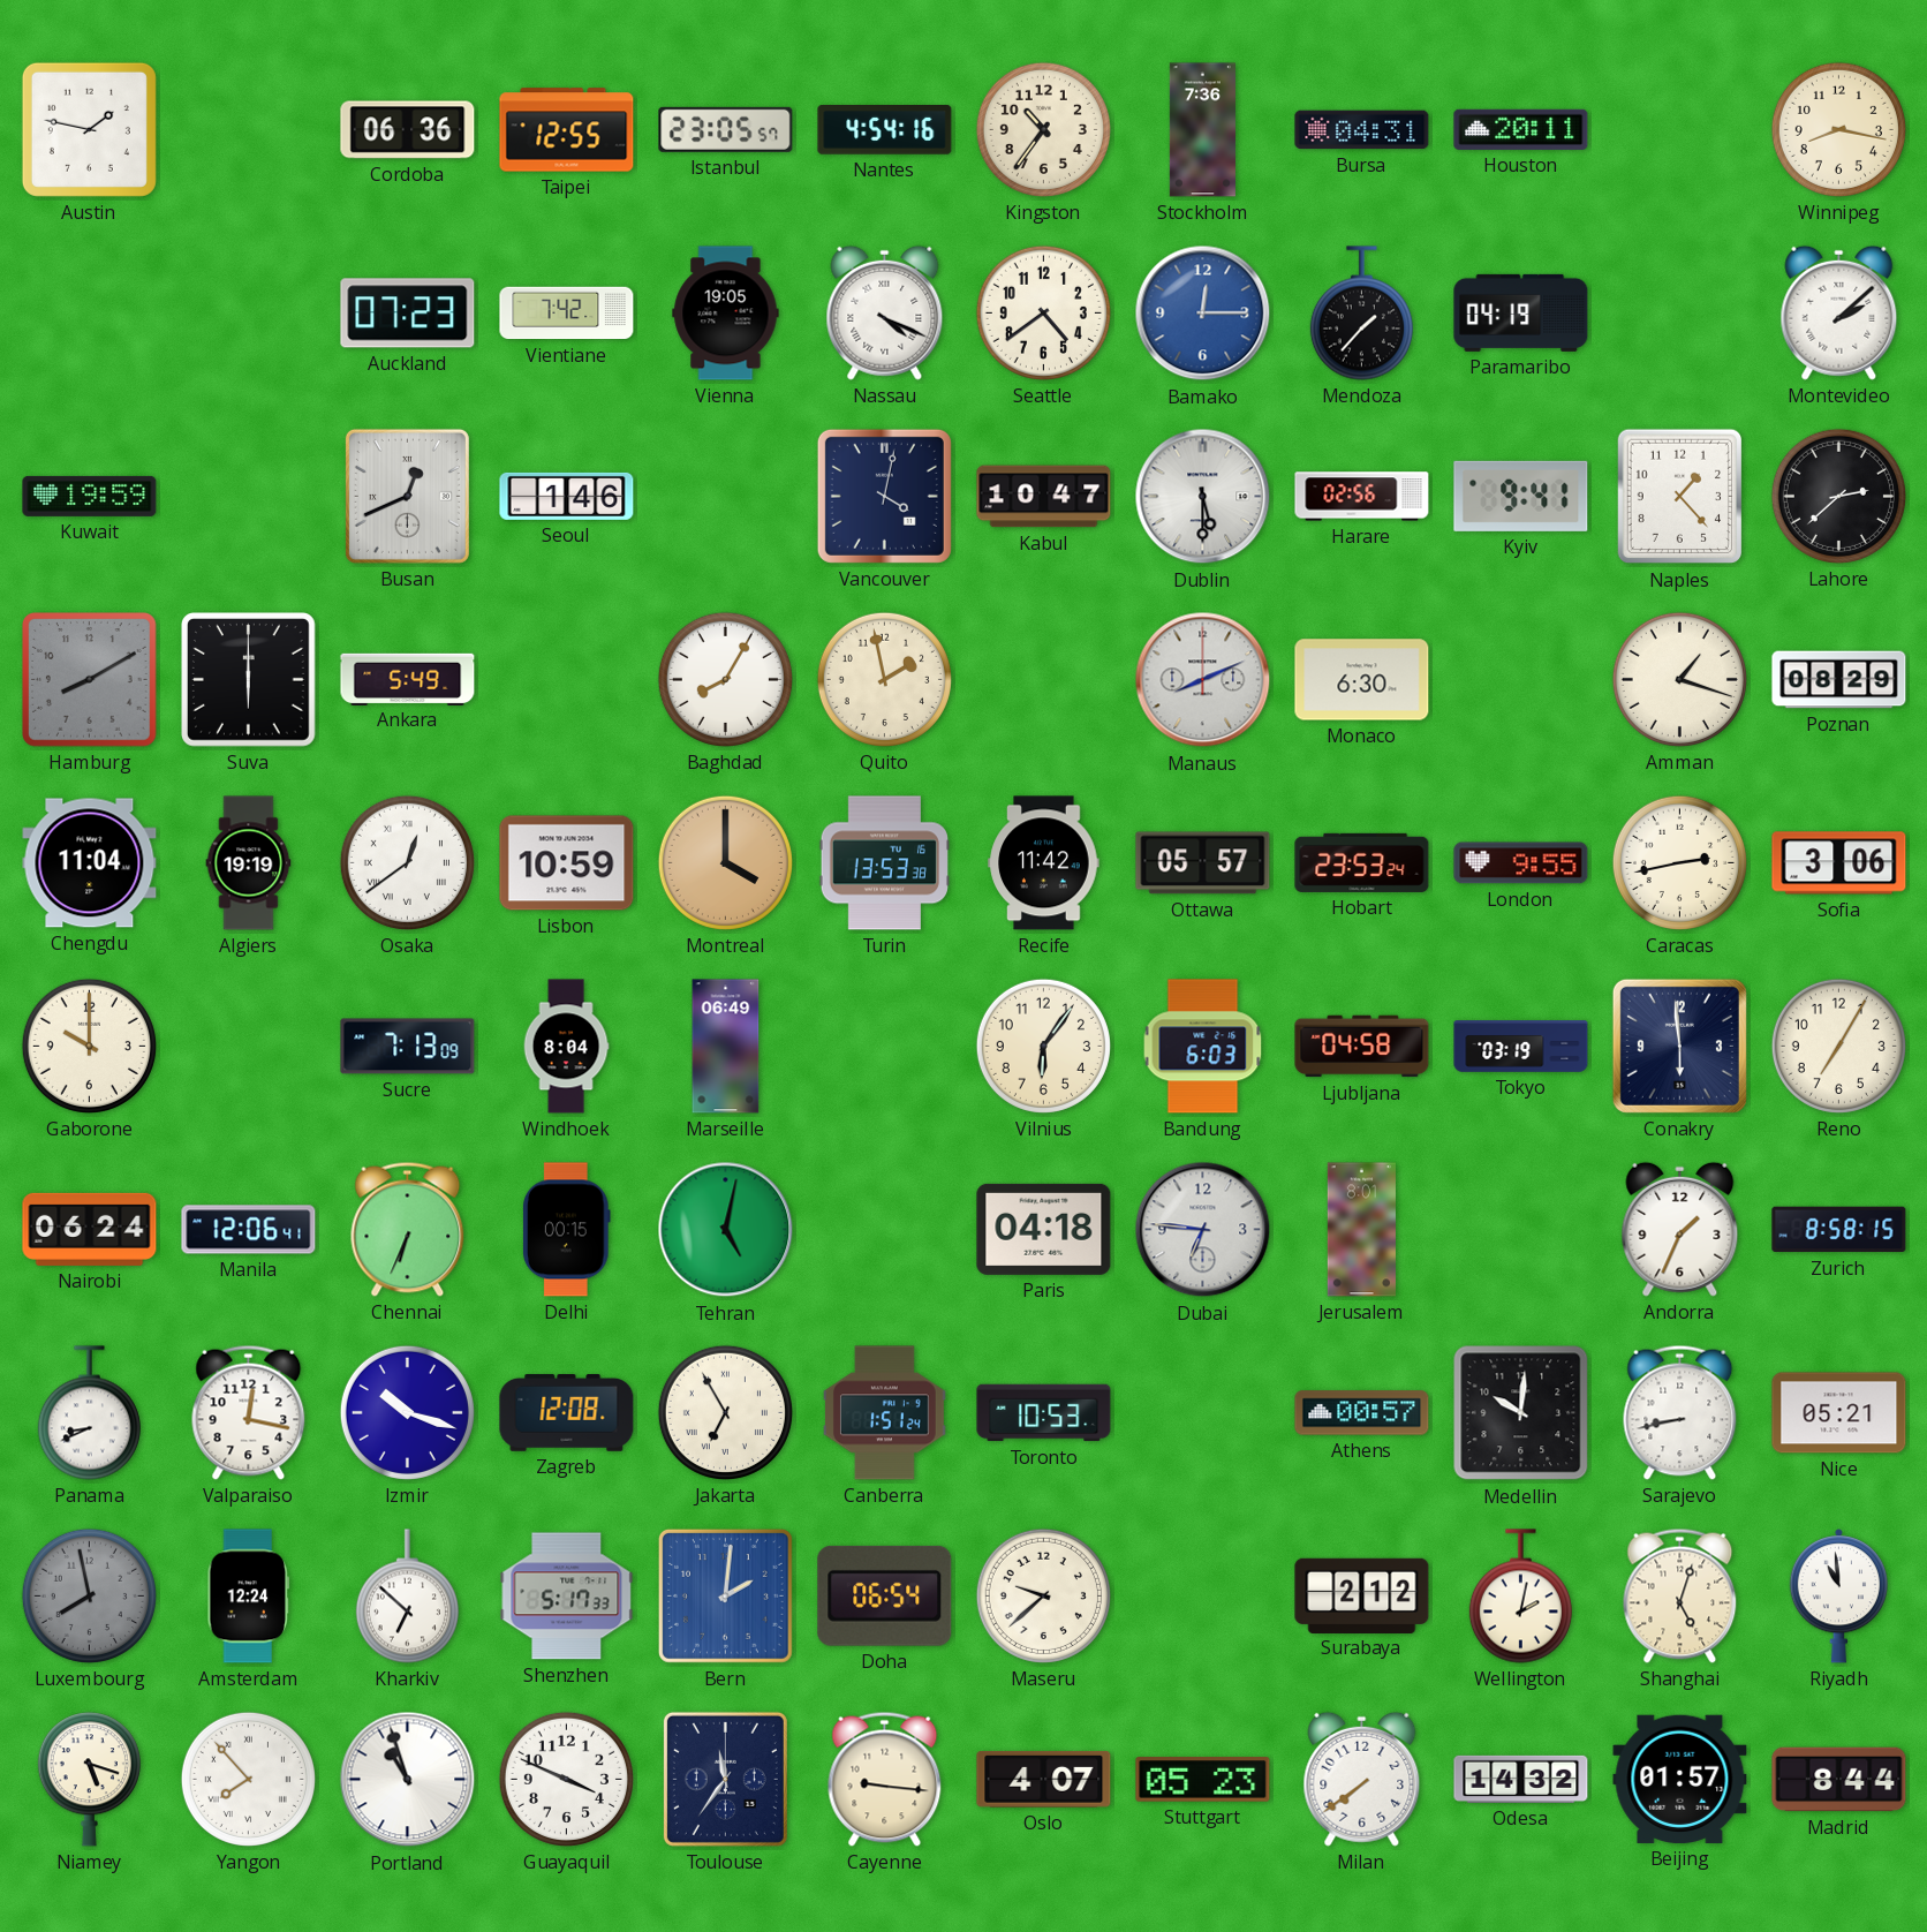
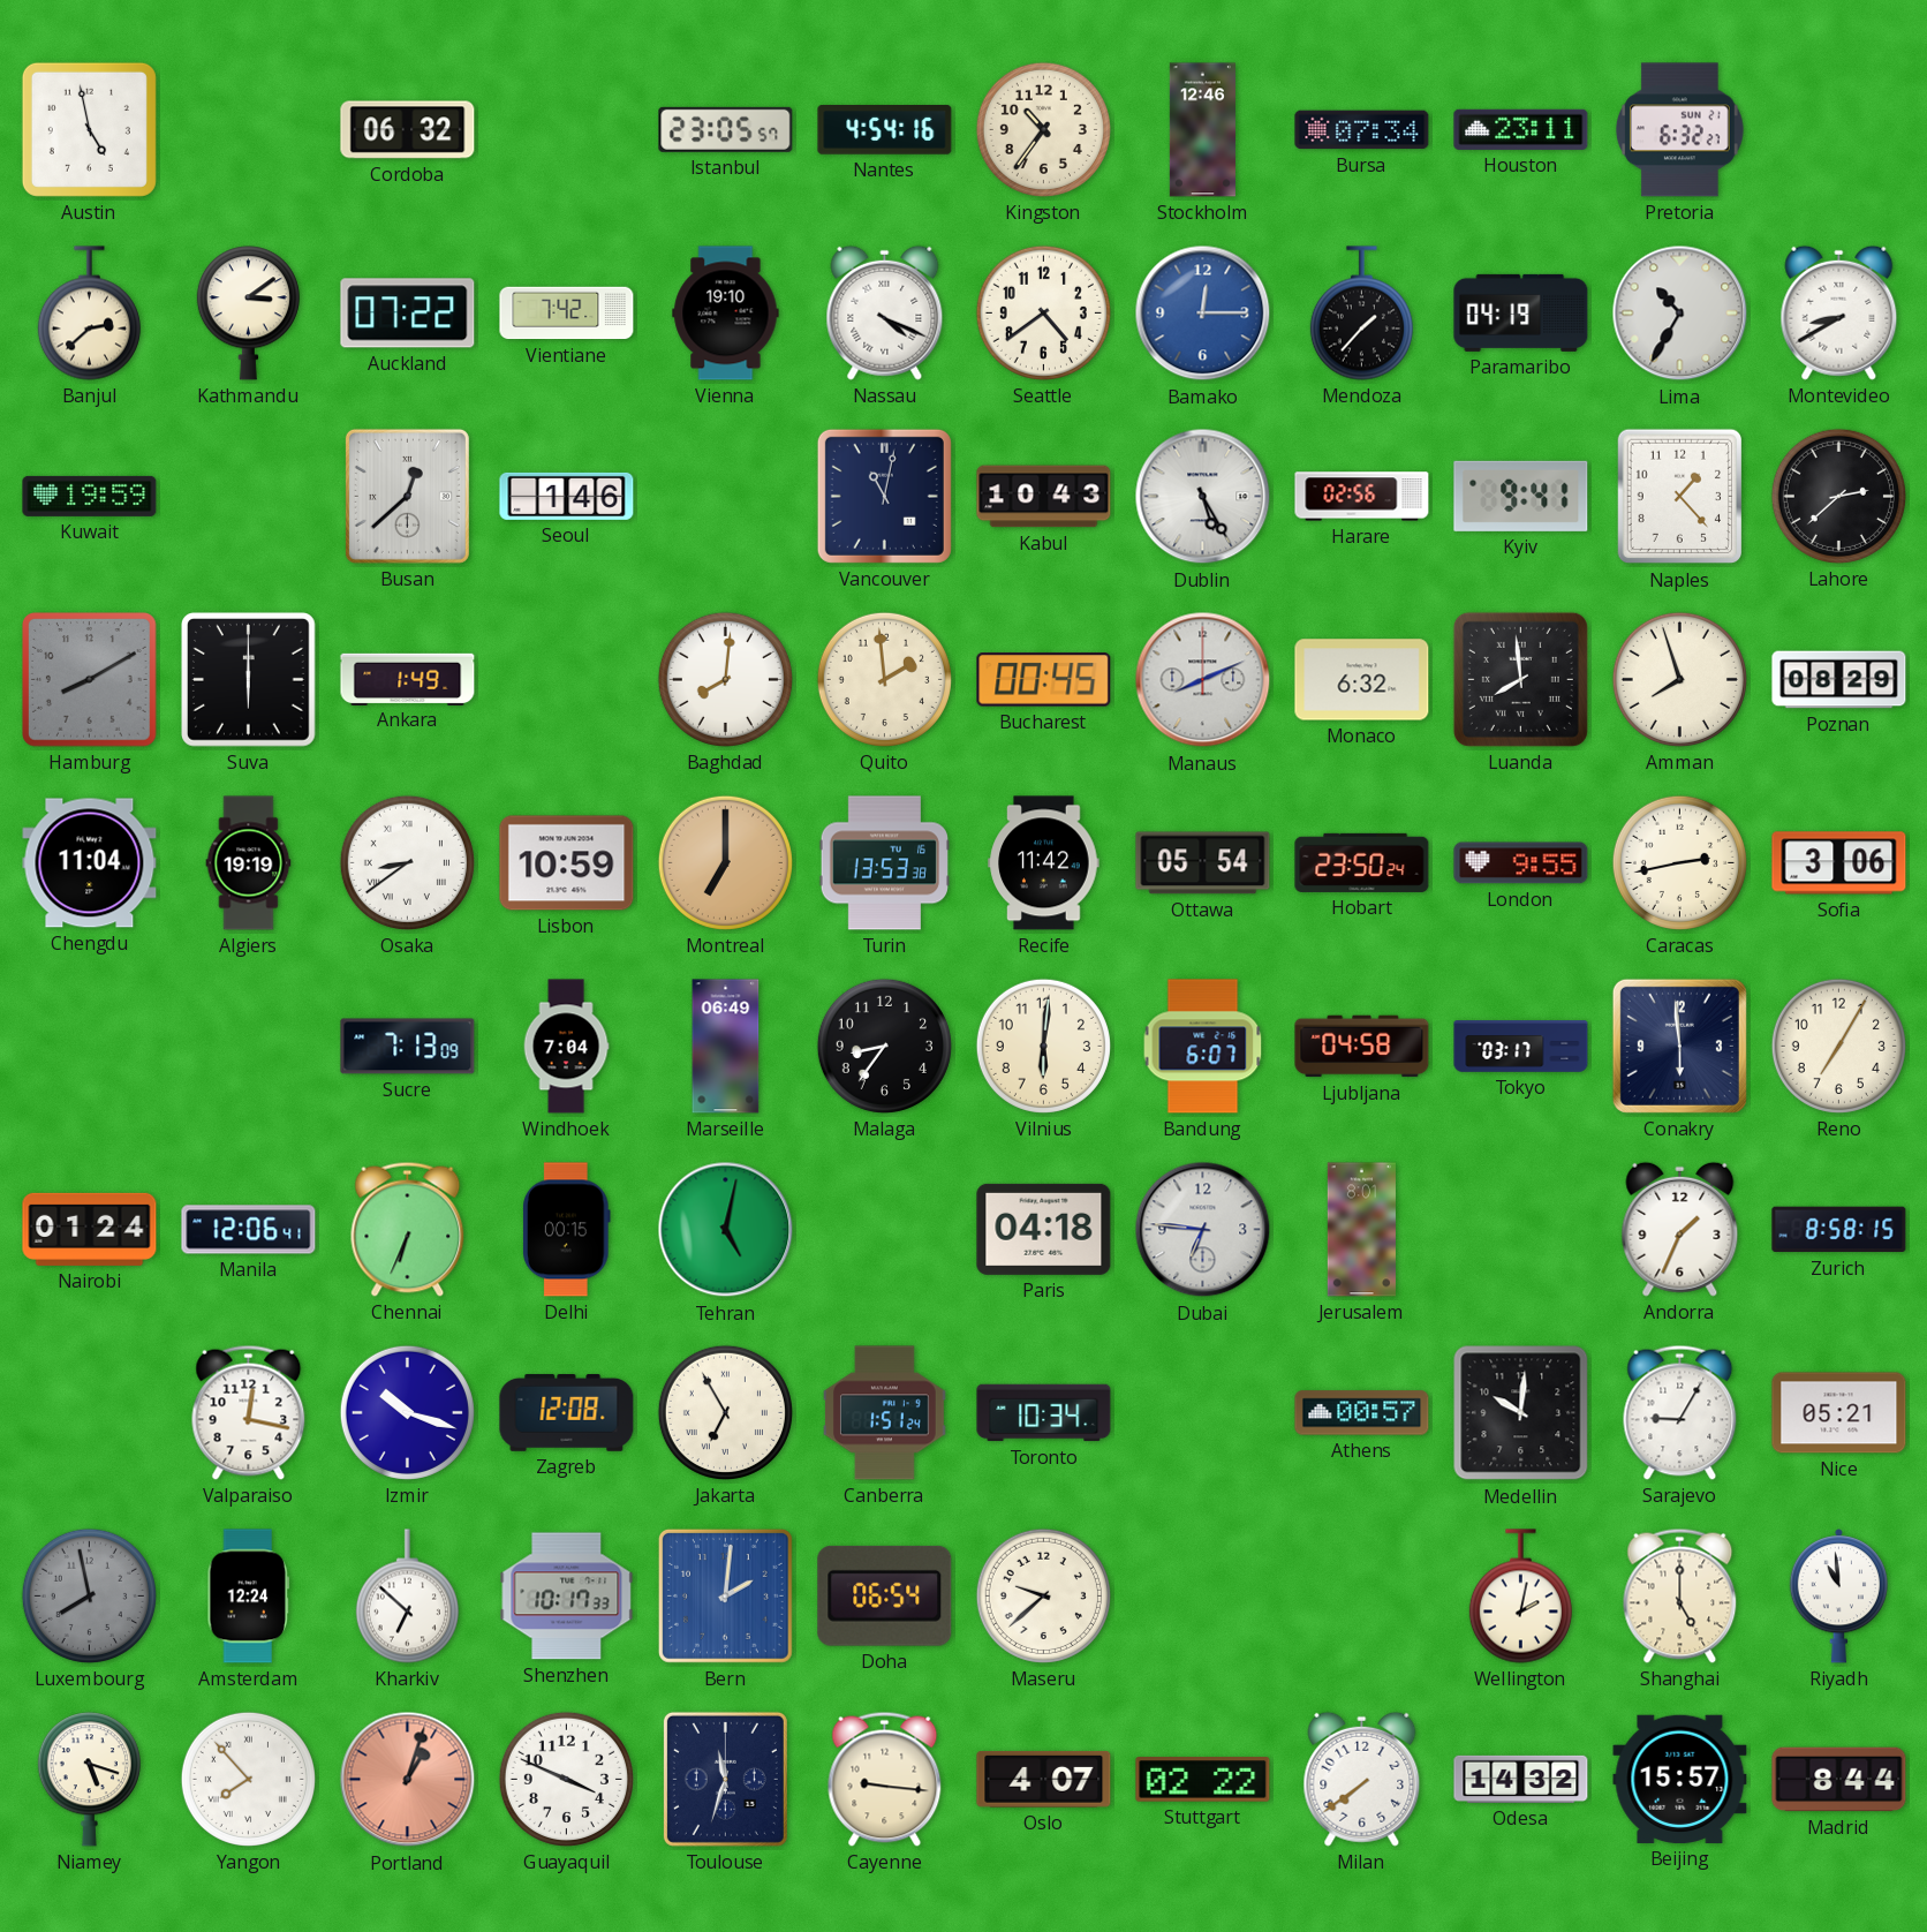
Austin: 1:47 -> 4:58 (89, 129)
Cordoba: 06:36 -> 06:32 (408, 130)
Taipei: 12:55 -> none (567, 130)
Stockholm: 7:36 -> 12:46 (1202, 130)
Bursa: 04:31 -> 07:34 (1362, 130)
Houston: 20:11 -> 23:11 (1521, 129)
Pretoria: none -> 6:32 (1679, 130)
Winnipeg: 8:17 -> none (1838, 129)
Banjul: none -> 2:38 (89, 314)
Kathmandu: none -> 3:09 (248, 314)
Auckland: 07:23 -> 07:22 (408, 314)
Vienna: 19:05 -> 19:10 (726, 314)
Lima: none -> 10:35 (1680, 314)
Montevideo: 2:08 -> 8:40 (1839, 312)
Busan: 12:41 -> 12:38 (407, 496)
Vancouver: 4:02 -> 11:02 (884, 496)
Kabul: 10:47 -> 10:43 (1044, 497)
Dublin: 5:30 -> 5:25 (1203, 497)
Ankara: 5:49 -> 1:49 (408, 679)
Baghdad: 8:05 -> 8:01 (725, 679)
Quito: 1:58 -> 1:59 (884, 679)
Bucharest: none -> 00:45 (1044, 680)
Monaco: 6:30 -> 6:32 (1362, 680)
Luanda: none -> 7:59 (1520, 679)
Amman: 1:18 -> 7:57 (1679, 679)
Osaka: 12:39 -> 8:39 (407, 862)
Montreal: 4:00 -> 7:00 (725, 862)
Ottawa: 05:57 -> 05:54 (1203, 863)
Hobart: 23:53 -> 23:50 (1362, 862)
Gaborone: 10:00 -> none (89, 1046)
Windhoek: 8:04 -> 7:04 (566, 1047)
Malaga: none -> 8:36 (884, 1046)
Vilnius: 6:06 -> 6:01 (1043, 1046)
Bandung: 6:03 -> 6:07 (1203, 1047)
Tokyo: 03:19 -> 03:17 (1521, 1047)
Nairobi: 06:24 -> 01:24 (90, 1229)
Panama: 8:41 -> none (89, 1413)
Toronto: 10:53 -> 10:34 (1044, 1413)
Sarajevo: 8:43 -> 9:05 (1680, 1412)
Shenzhen: 5:17 -> 10:17 (567, 1597)
Surabaya: 2:12 -> none (1362, 1595)
Shanghai: 5:03 -> 5:00 (1680, 1595)
Portland: 10:57 -> 1:03 (408, 1780)
Portland dial: white -> salmon (408, 1780)
Toulouse: 11:36 -> 11:33 (725, 1779)
Stuttgart: 05:23 -> 02:22 (1203, 1780)
Beijing: 01:57 -> 15:57 (1680, 1779)
